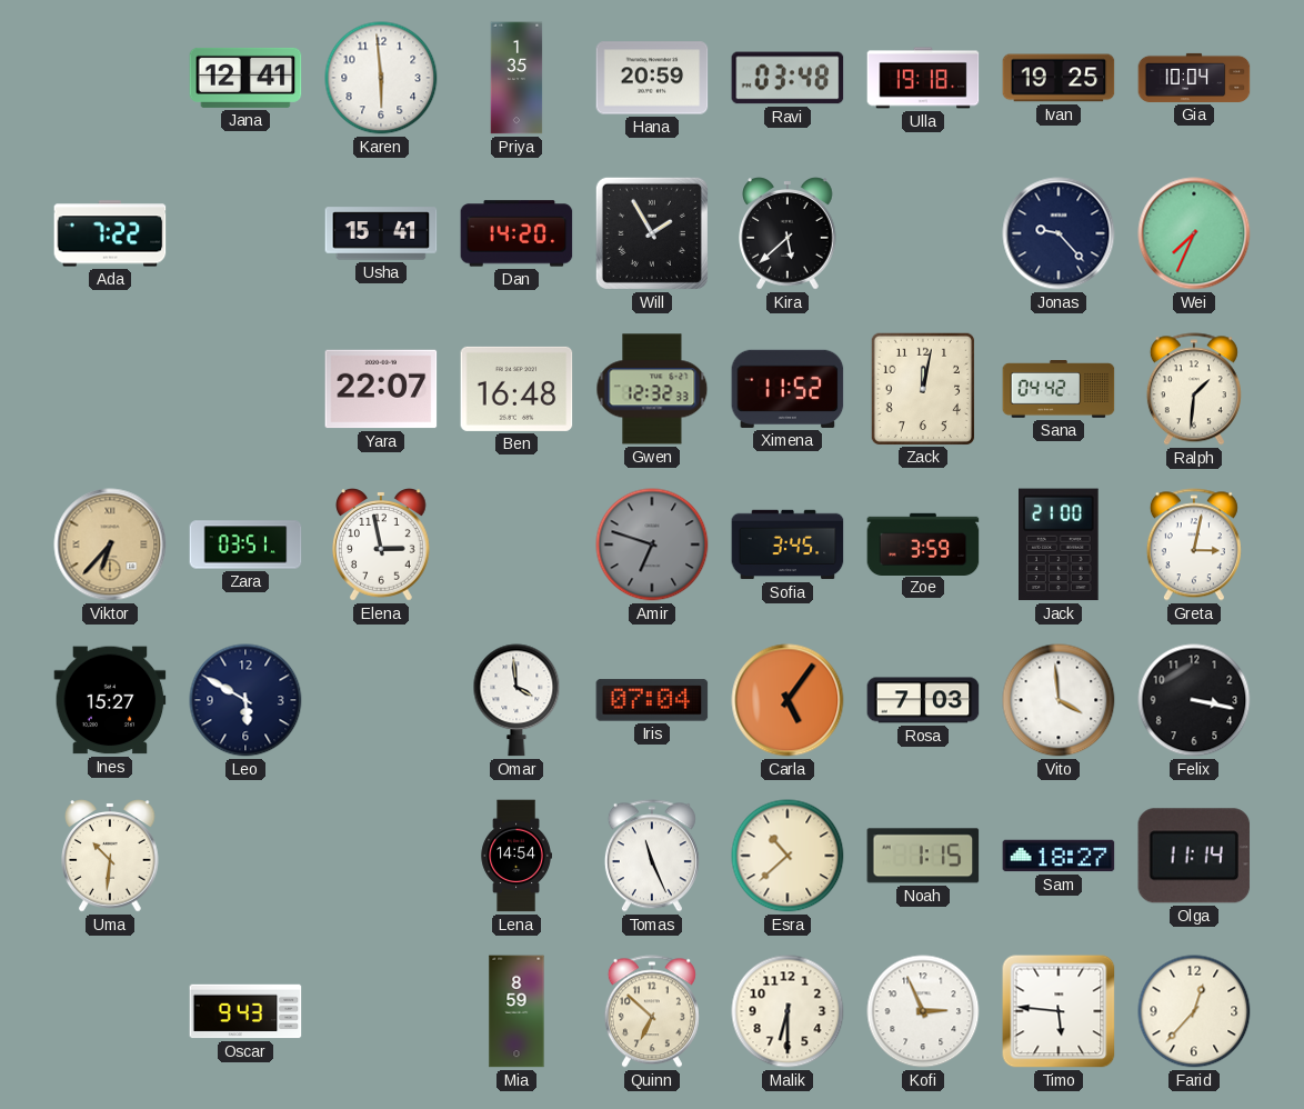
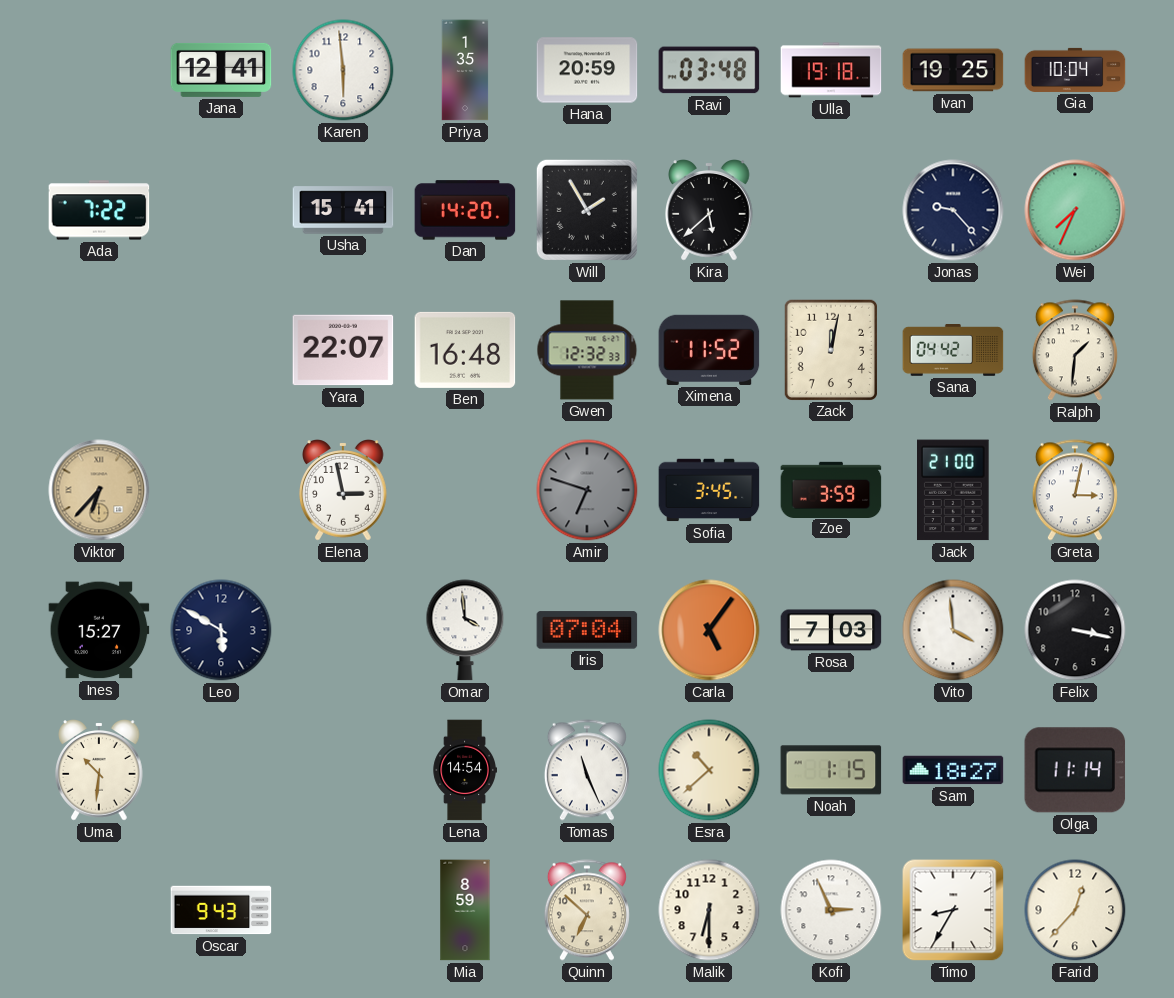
Zara: 03:51 -> none (245, 544)
Timo: 5:46 -> 8:35 (953, 910)
